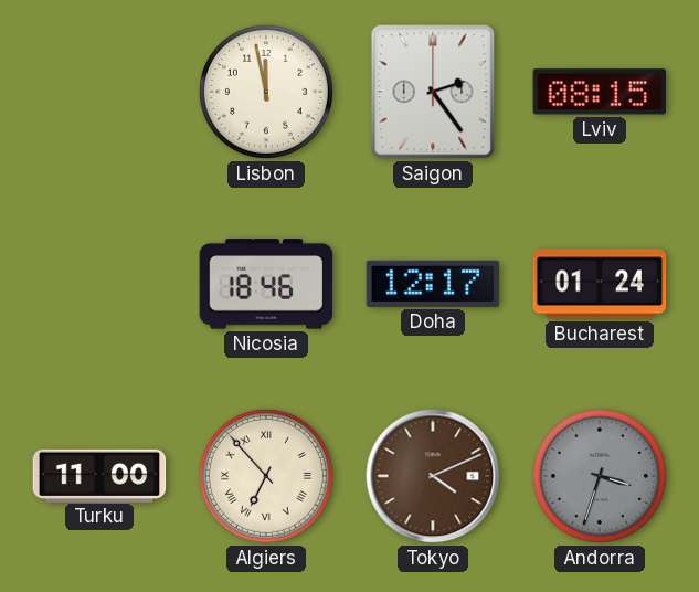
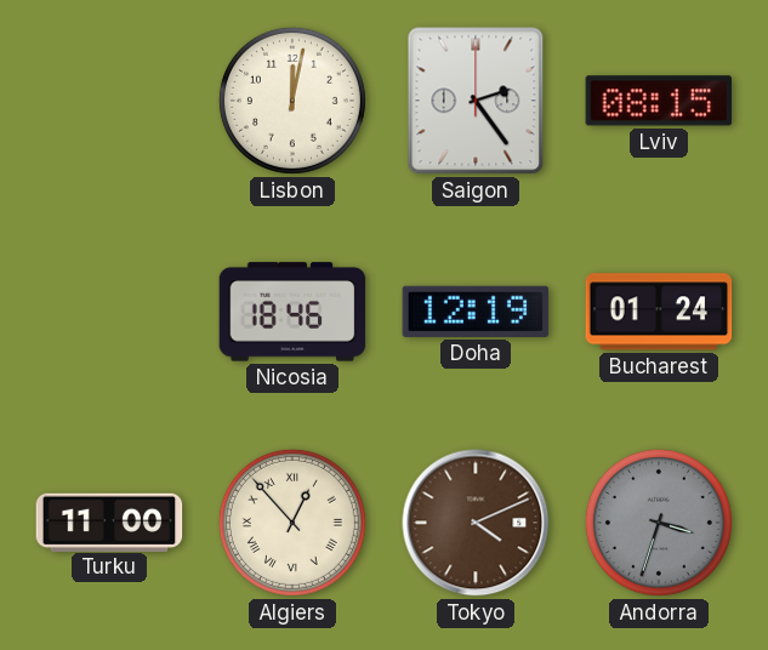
Lisbon: 11:58 -> 12:02 (292, 101)
Doha: 12:17 -> 12:19 (476, 312)
Algiers: 6:53 -> 12:53 (292, 523)
